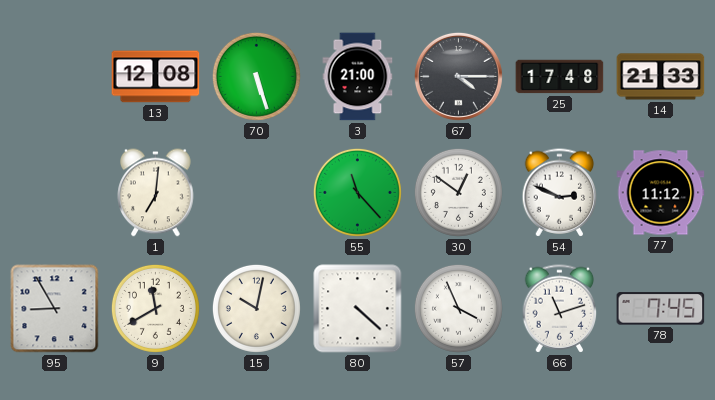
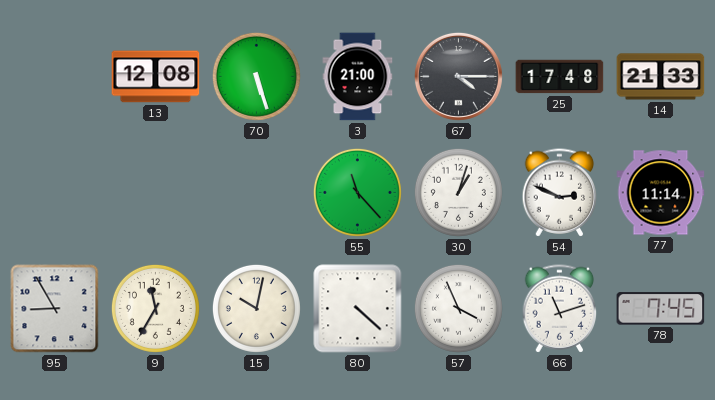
1: 7:01 -> none (156, 193)
30: 12:51 -> 1:03 (458, 192)
77: 11:12 -> 11:14 (661, 193)
9: 11:40 -> 11:35 (155, 308)
